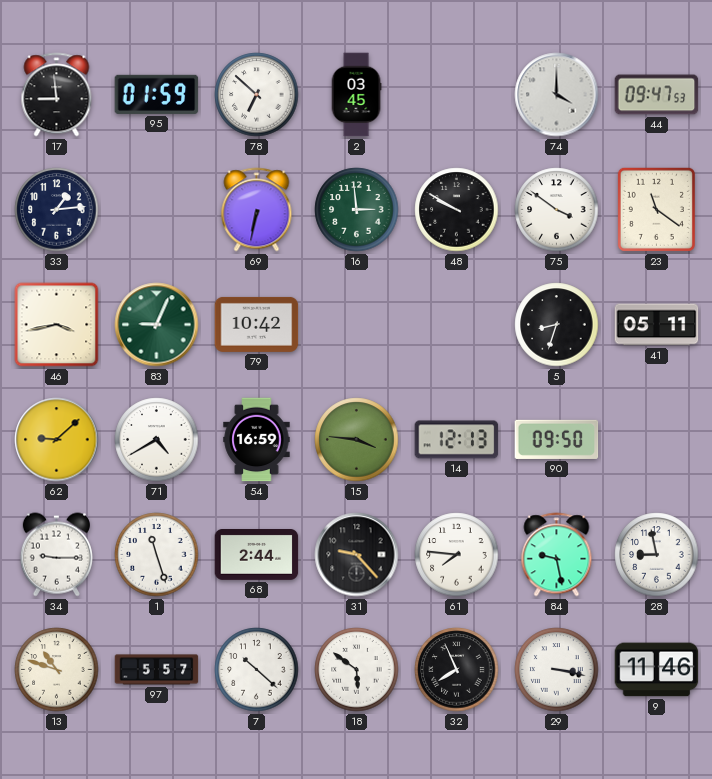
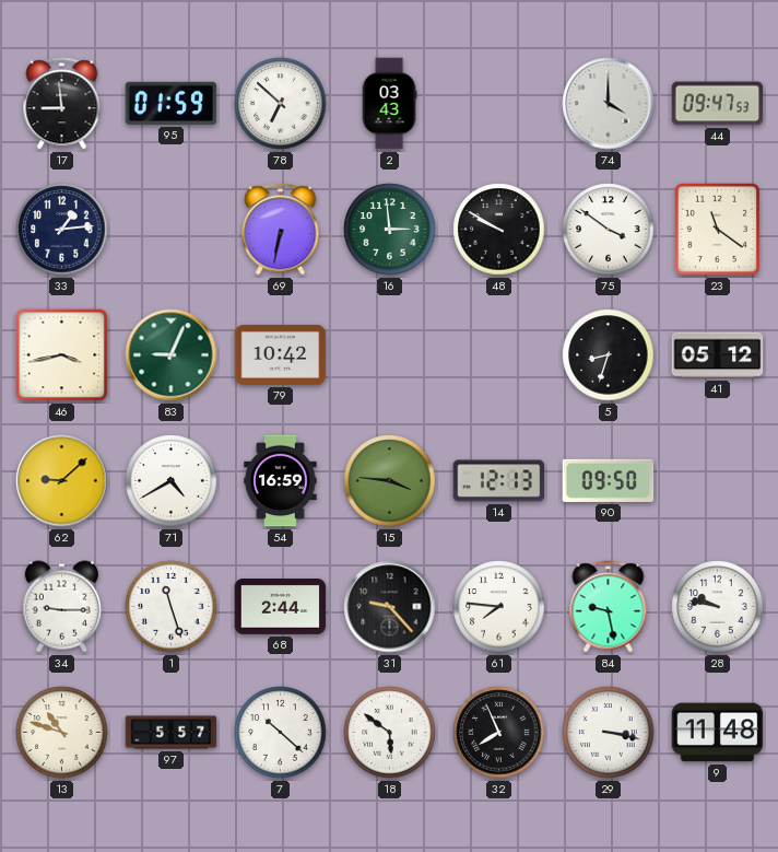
2: 03:45 -> 03:43 (389, 104)
41: 05:11 -> 05:12 (718, 355)
28: 8:58 -> 9:47 (718, 607)
9: 11:46 -> 11:48 (718, 733)
